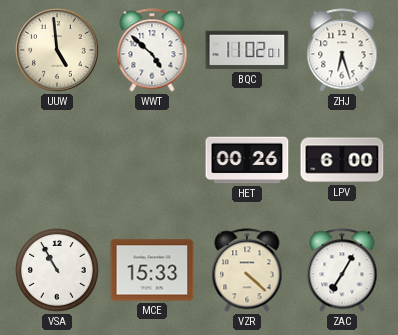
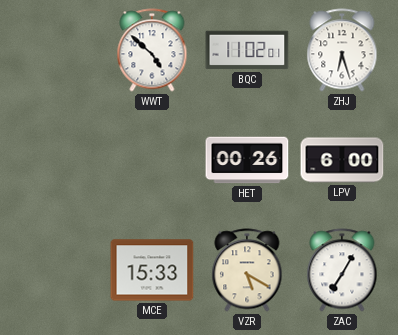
UUW: 4:59 -> none (57, 50)
VSA: 10:55 -> none (58, 271)
VZR: 4:22 -> 5:20 (247, 270)
